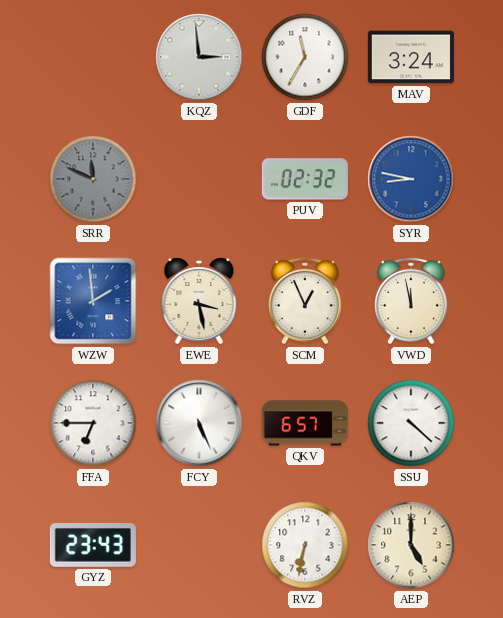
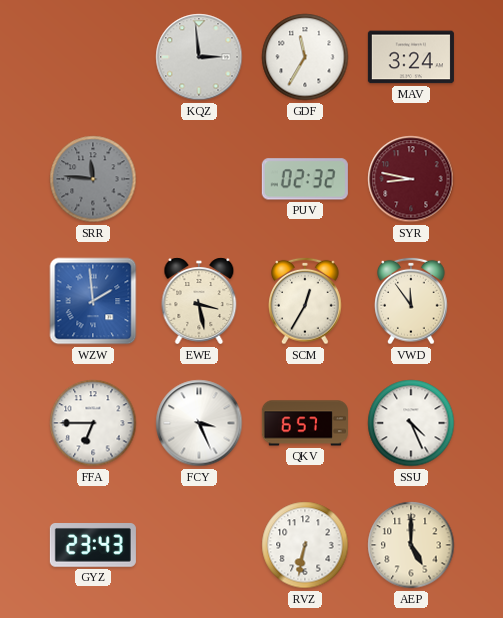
SRR: 11:49 -> 11:46 (93, 179)
SYR dial: blue -> burgundy (411, 179)
SCM: 12:56 -> 12:35 (305, 301)
VWD: 11:58 -> 11:54 (411, 301)
FCY: 5:26 -> 3:26 (199, 423)
SSU: 4:22 -> 4:26 (411, 423)
